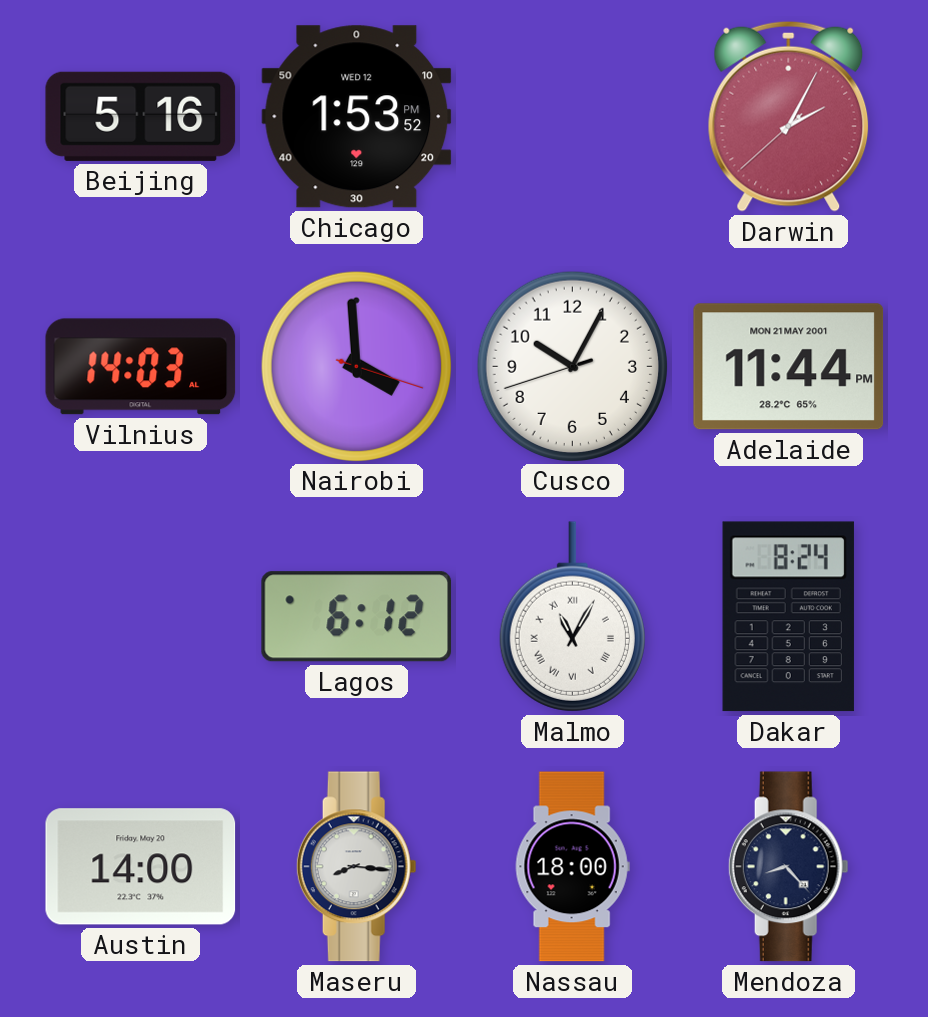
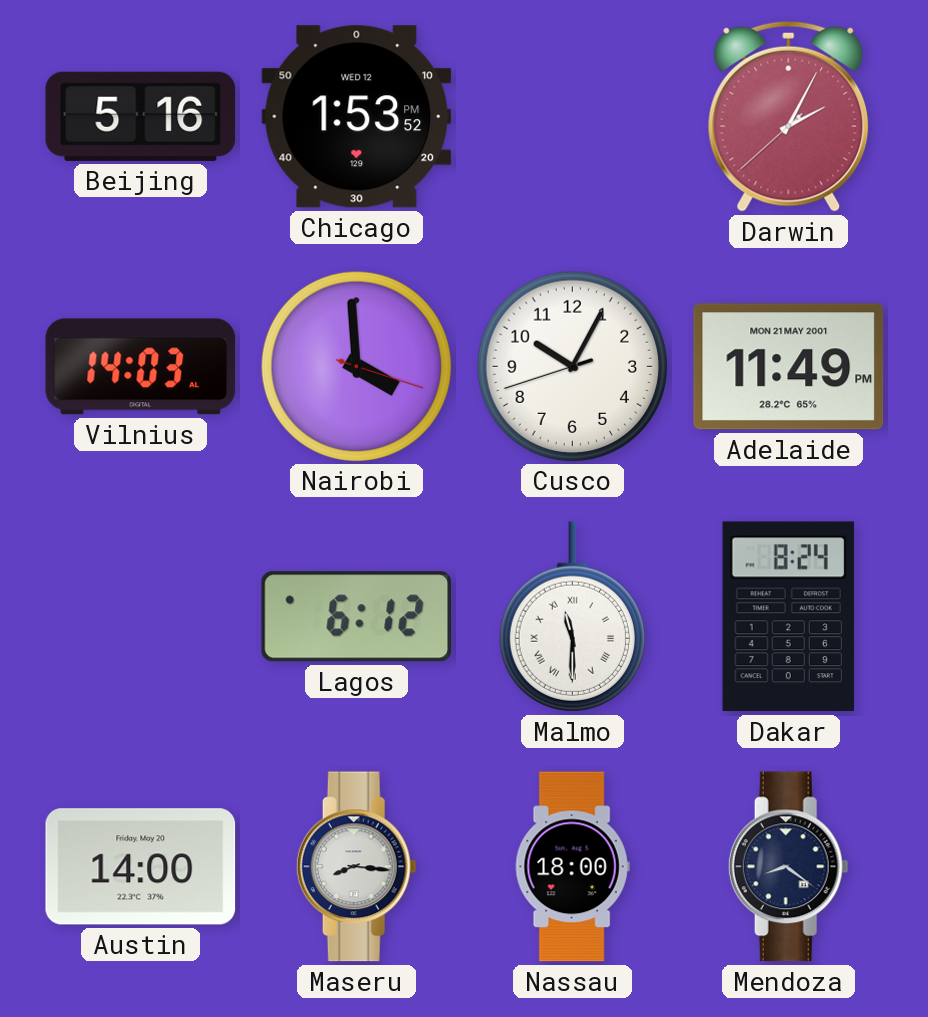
Adelaide: 11:44 -> 11:49 (789, 367)
Malmo: 11:05 -> 11:30 (572, 617)
Mendoza: 8:23 -> 8:21 (788, 867)
